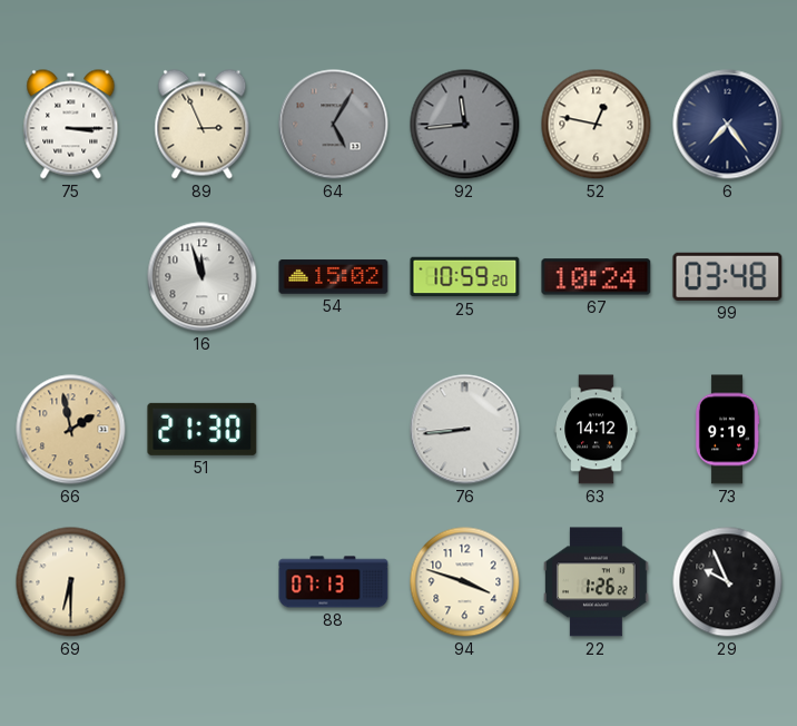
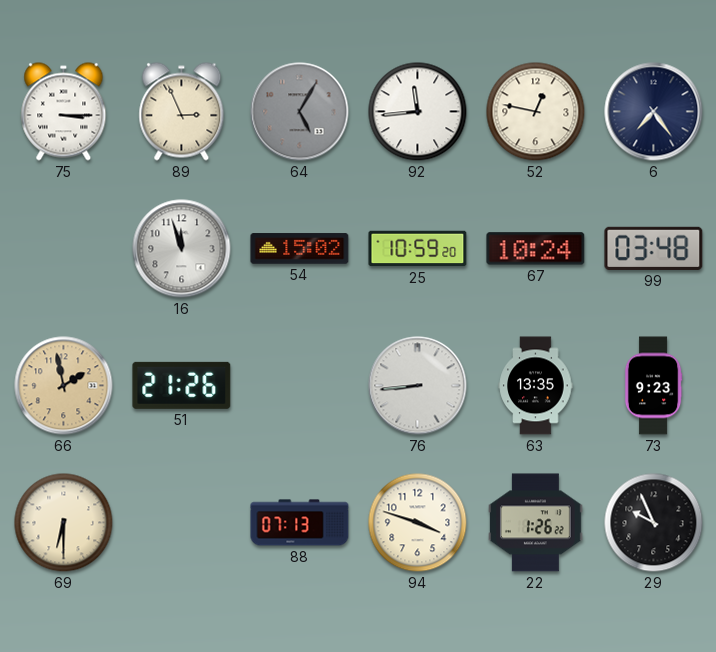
92 dial: grey -> white (418, 112)
51: 21:30 -> 21:26 (182, 385)
63: 14:12 -> 13:35 (536, 386)
73: 9:19 -> 9:23 (653, 386)
